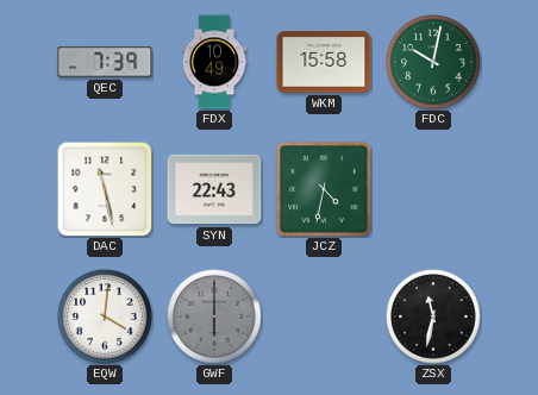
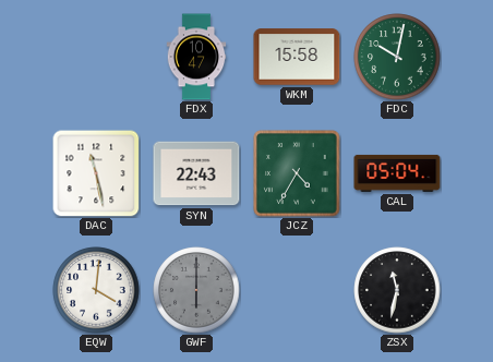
QEC: 7:39 -> none (105, 62)
FDX: 10:49 -> 10:47 (196, 57)
JCZ: 4:32 -> 4:35 (297, 173)
CAL: none -> 05:04 (397, 173)
